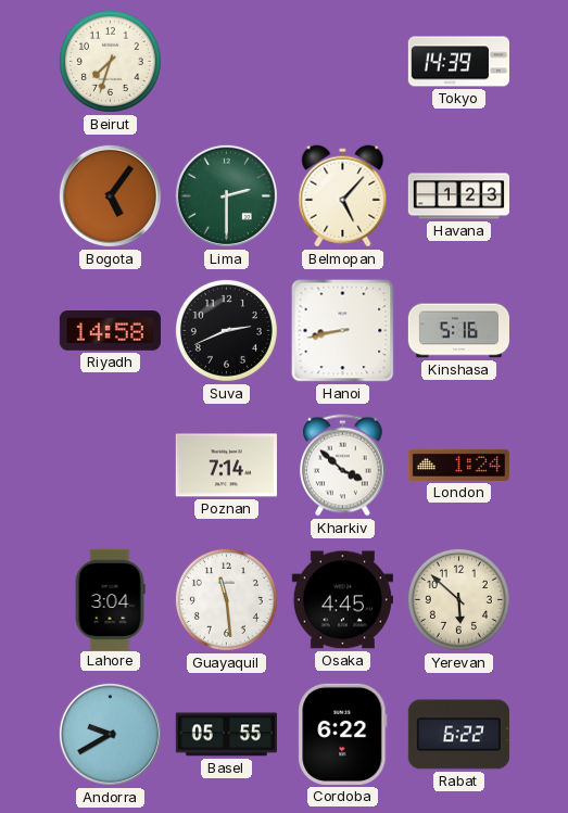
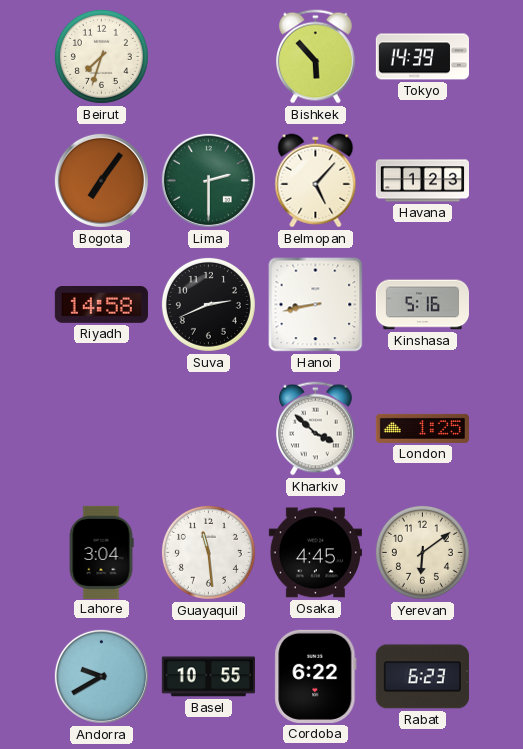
Bishkek: none -> 5:53 (316, 57)
Bogota: 5:06 -> 7:06 (101, 180)
Poznan: 7:14 -> none (226, 466)
London: 1:24 -> 1:25 (422, 428)
Yerevan: 5:52 -> 6:09 (422, 552)
Basel: 05:55 -> 10:55 (208, 677)
Rabat: 6:22 -> 6:23 (422, 677)
